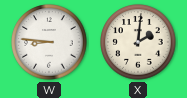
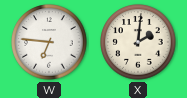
W: 8:46 -> 6:46 (49, 42)
